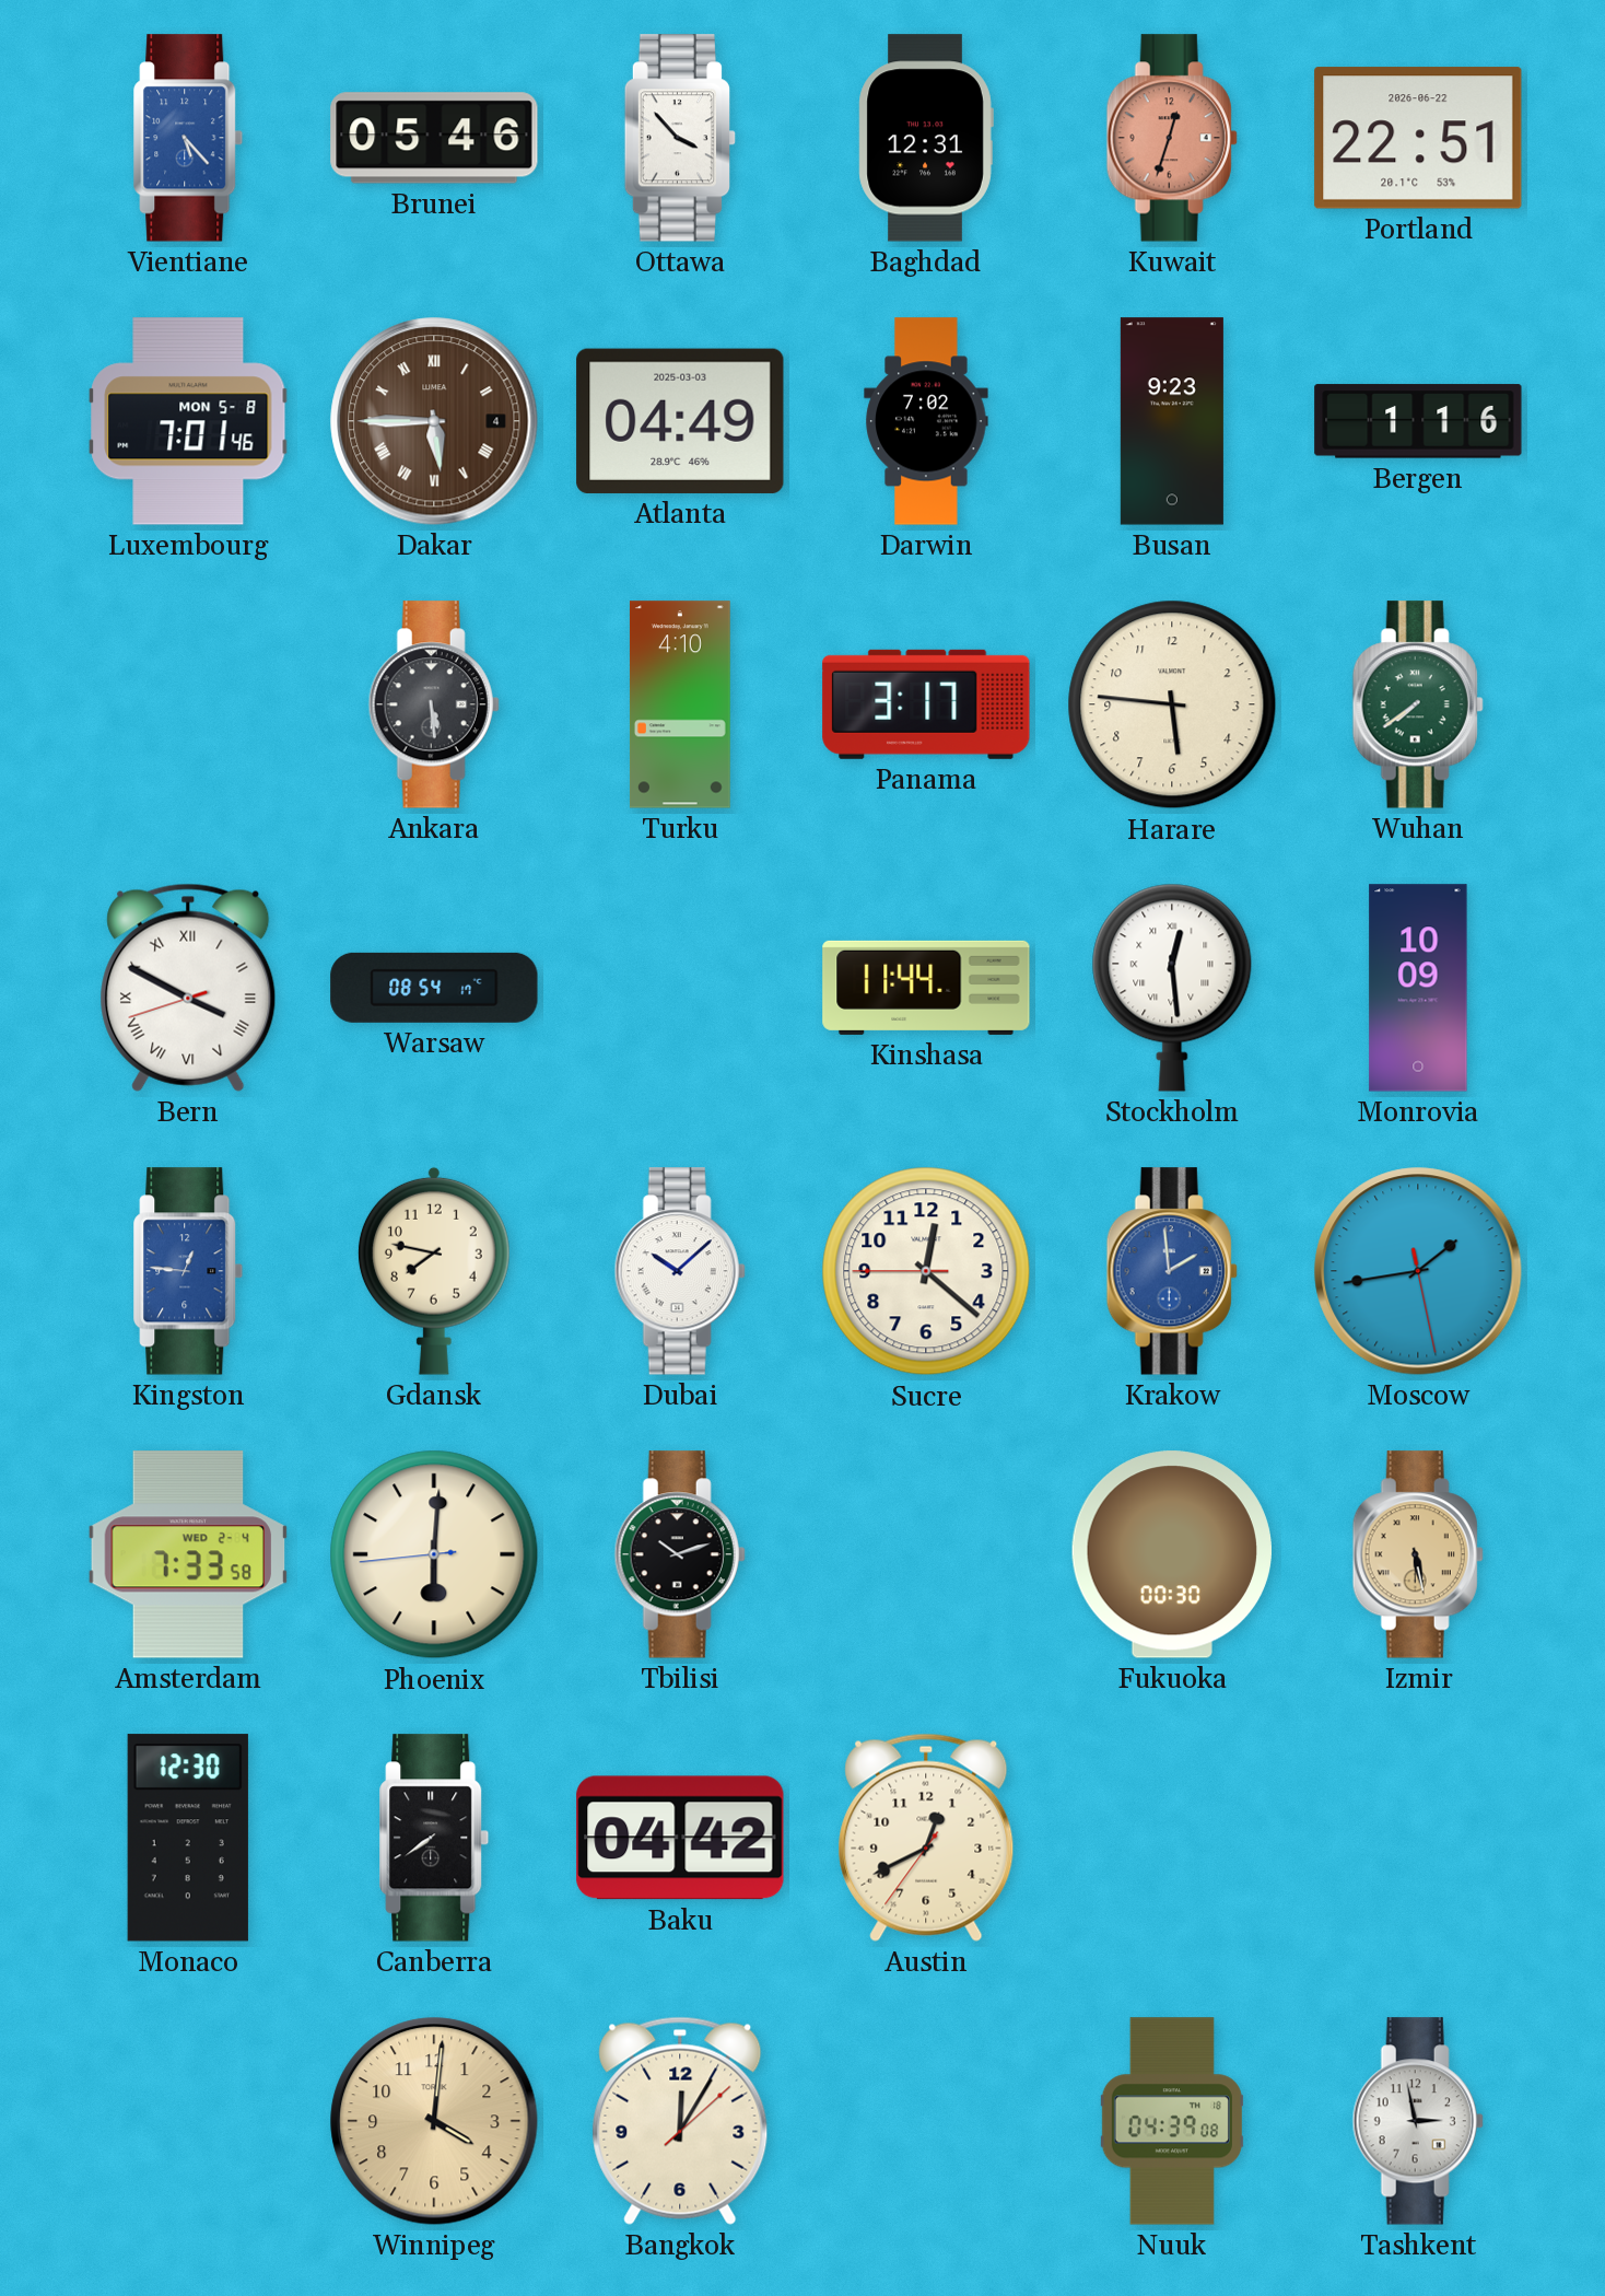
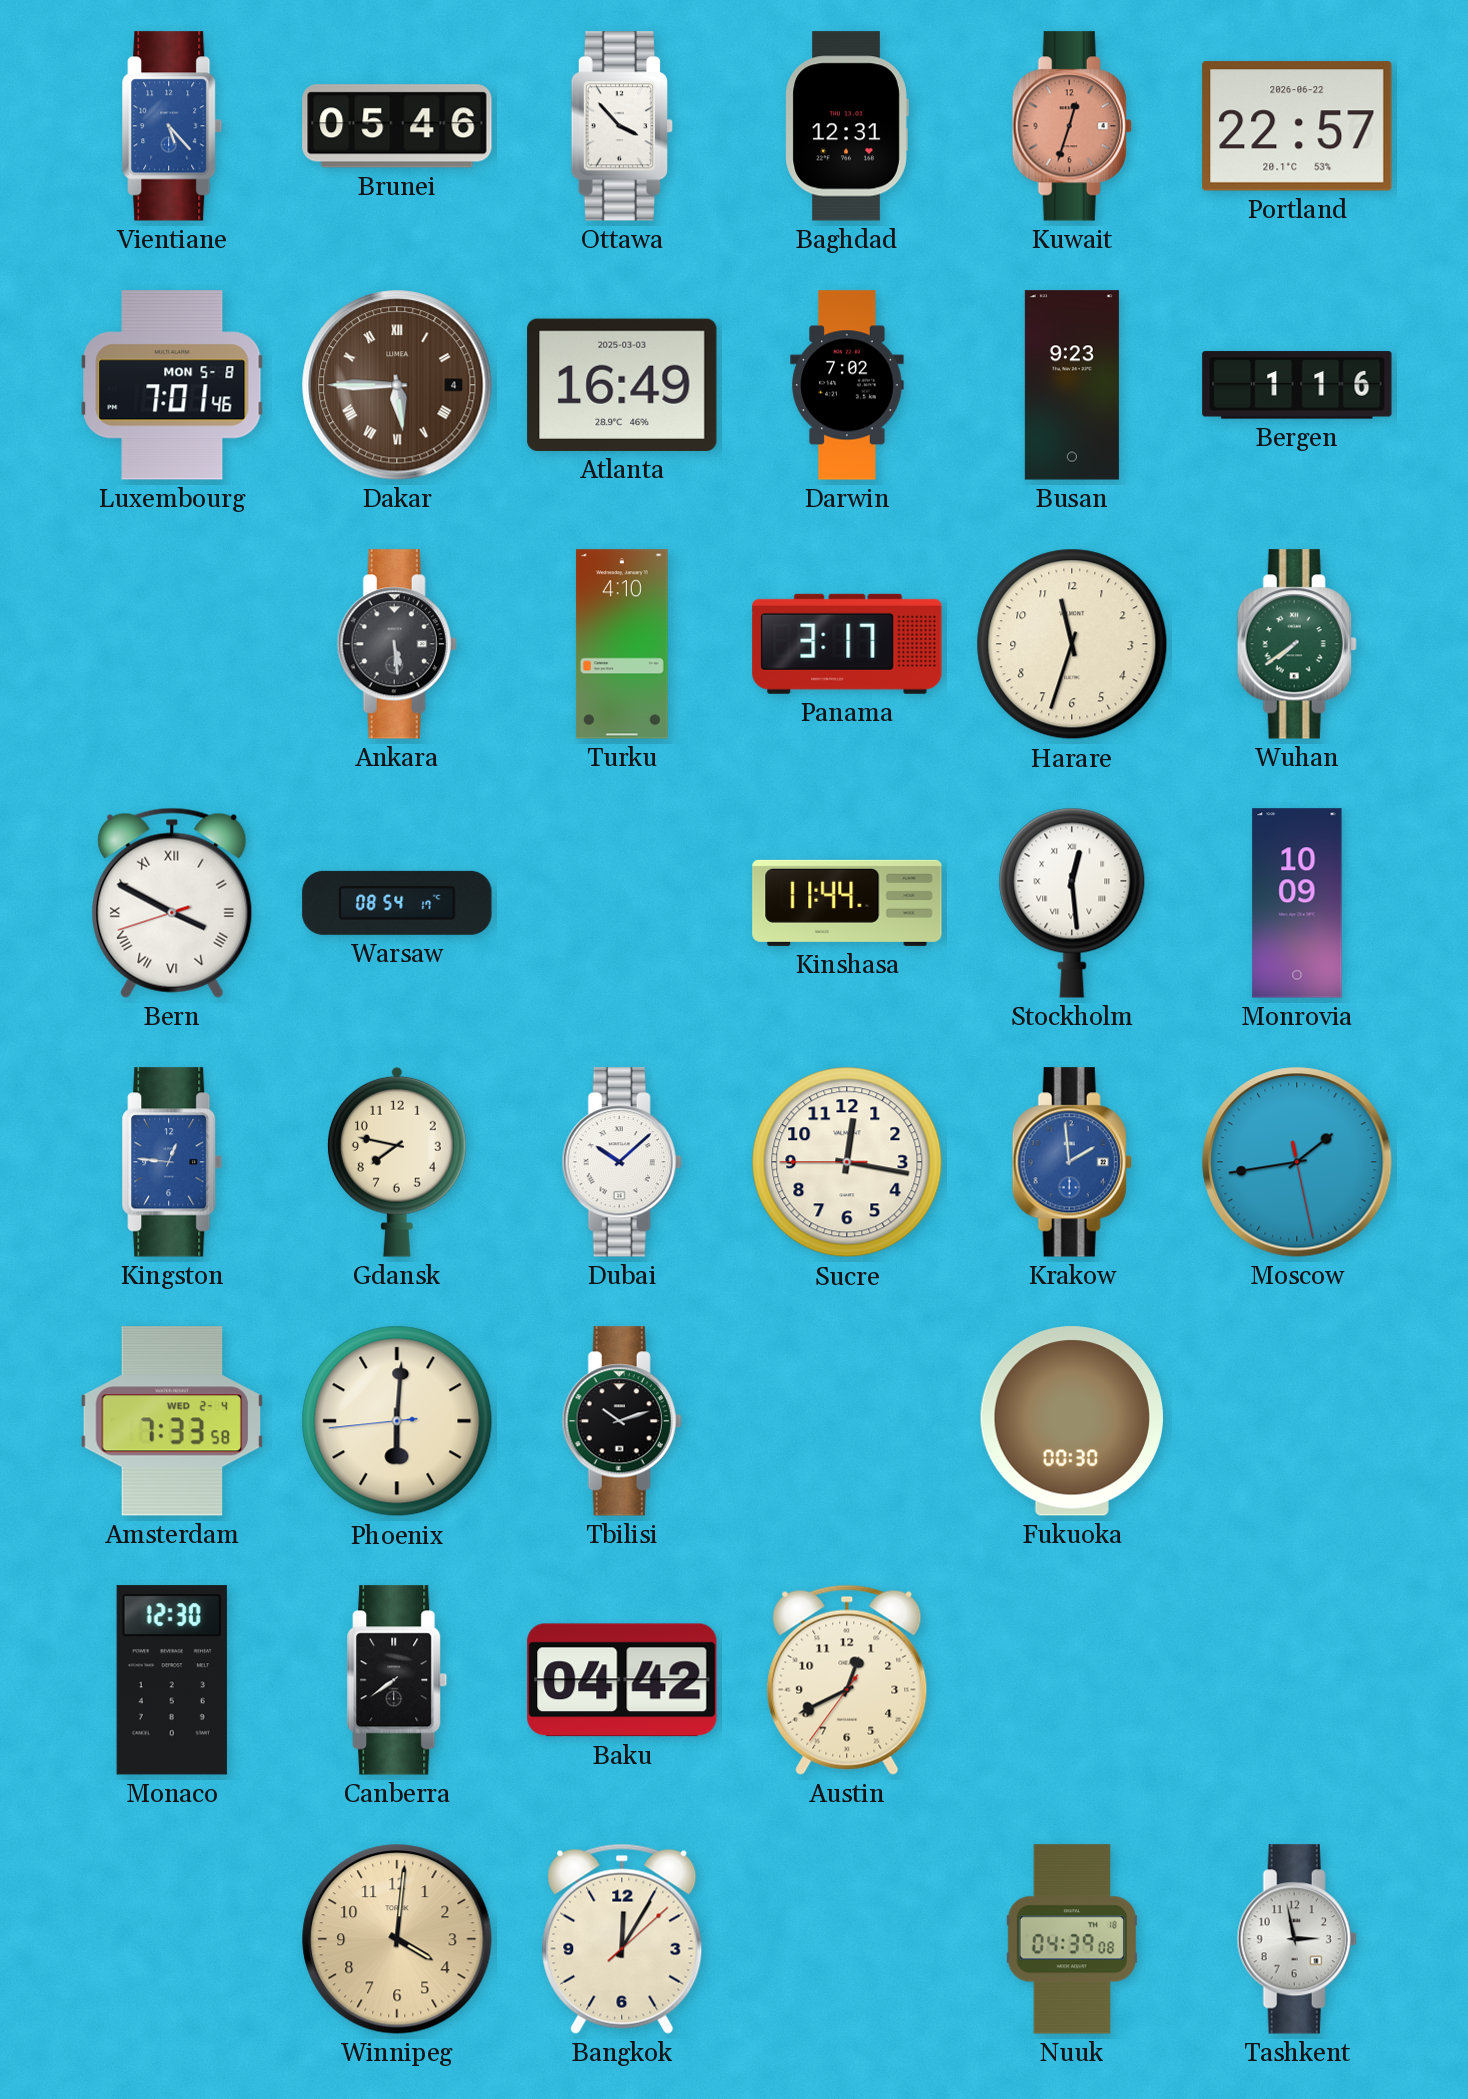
Portland: 22:51 -> 22:57 (1297, 126)
Atlanta: 04:49 -> 16:49 (622, 385)
Harare: 5:46 -> 11:33 (1072, 644)
Sucre: 12:21 -> 12:16 (847, 1162)
Izmir: 5:28 -> none (1418, 1554)
